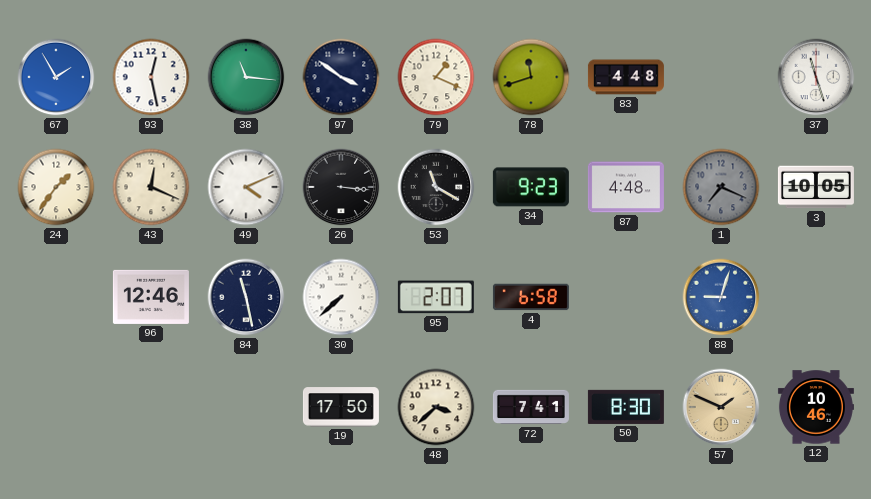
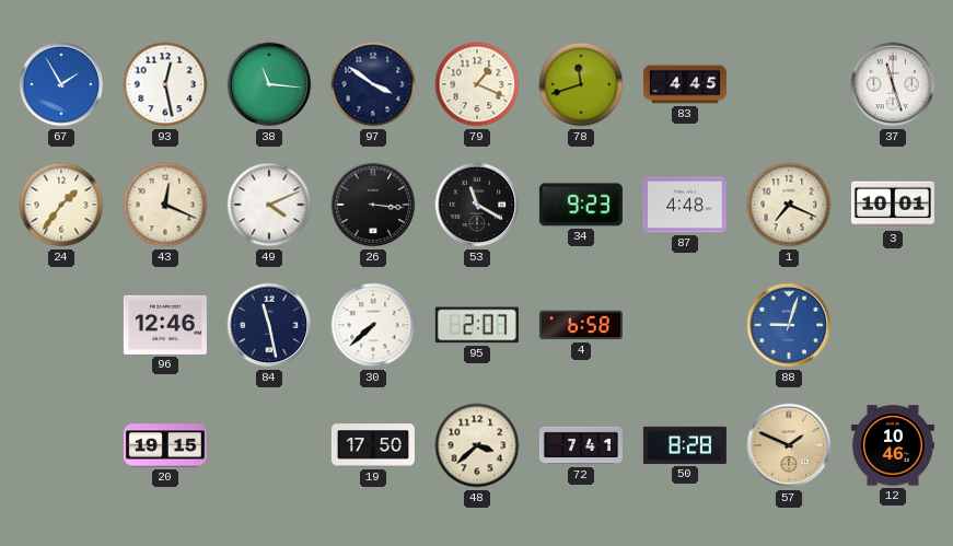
83: 4:48 -> 4:45 (685, 84)
1 dial: grey -> cream (789, 205)
3: 10:05 -> 10:01 (893, 205)
20: none -> 19:15 (165, 445)
50: 8:30 -> 8:28 (685, 445)
